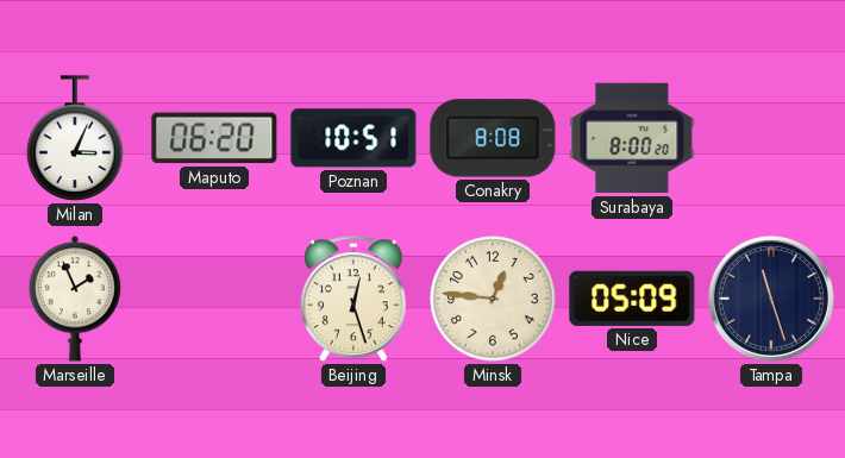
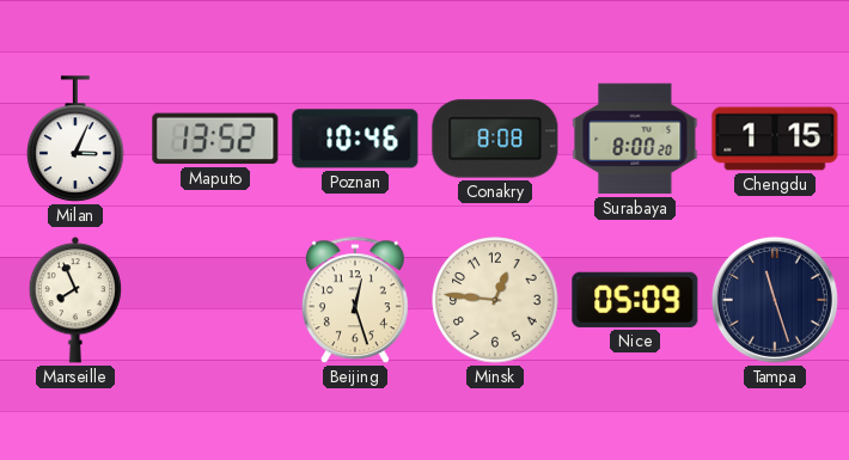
Maputo: 06:20 -> 13:52 (215, 139)
Poznan: 10:51 -> 10:46 (355, 139)
Chengdu: none -> 1:15 (775, 139)
Marseille: 1:56 -> 7:56 (74, 300)
